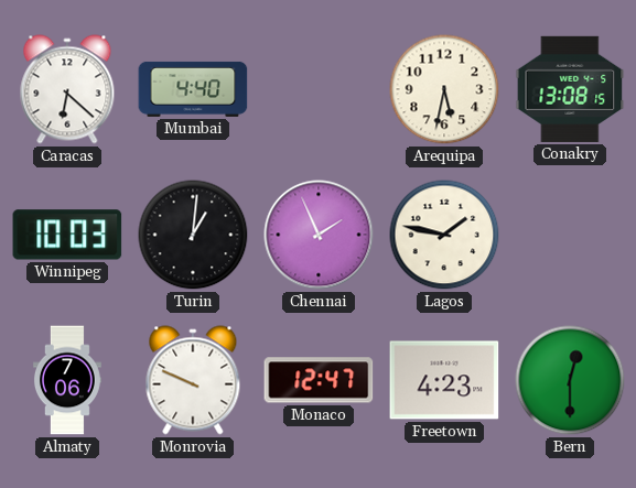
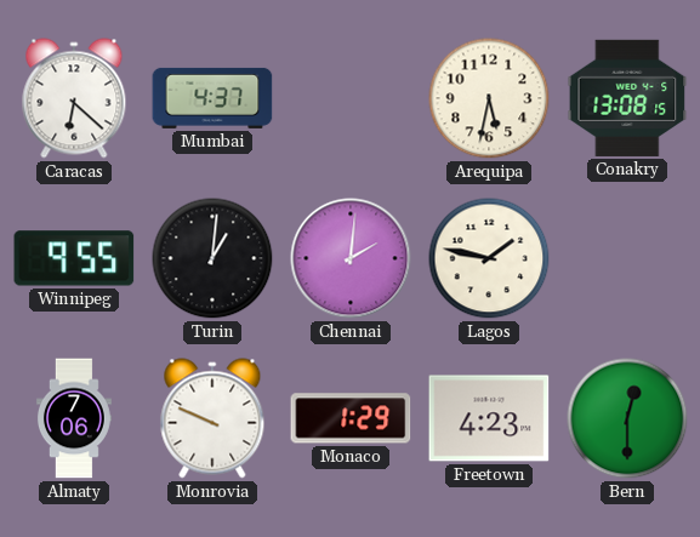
Mumbai: 4:40 -> 4:37 (212, 98)
Winnipeg: 10:03 -> 9:55 (74, 258)
Chennai: 1:56 -> 2:01 (351, 258)
Monaco: 12:47 -> 1:29 (351, 418)
